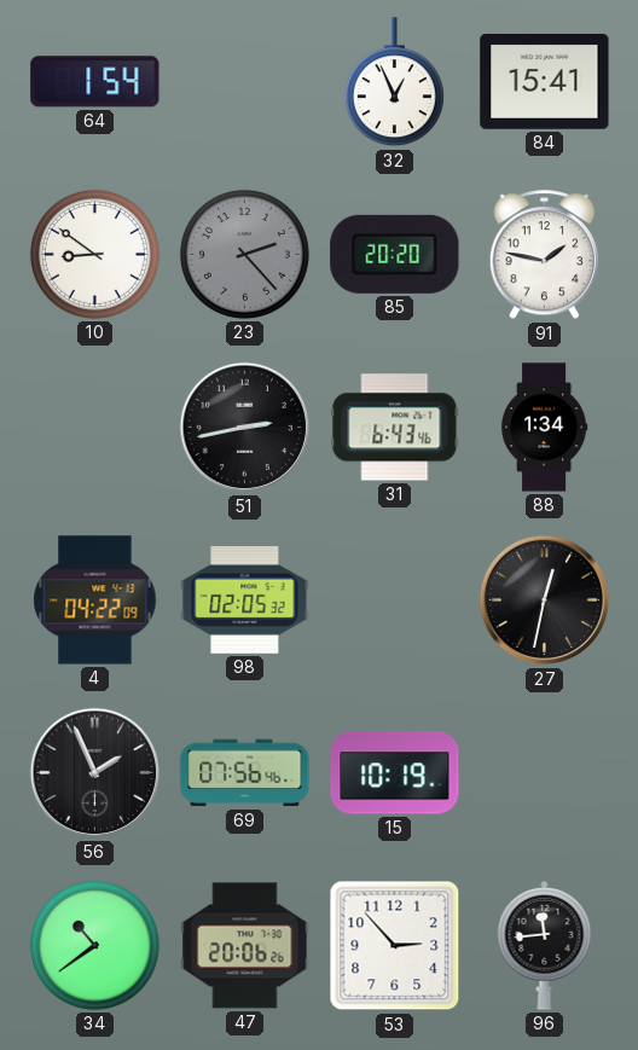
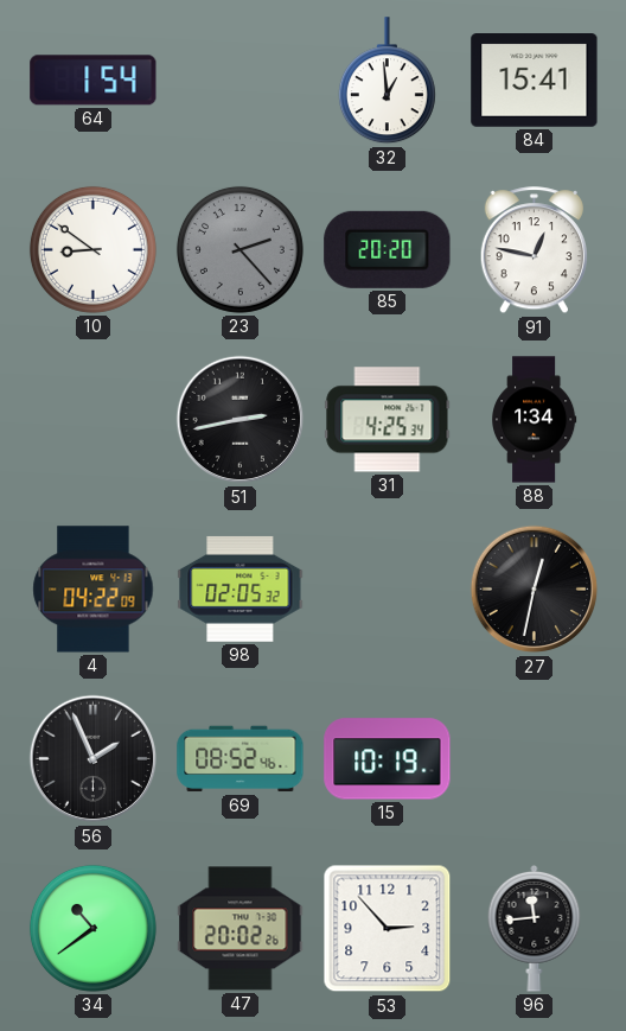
32: 12:56 -> 12:59 (387, 81)
91: 1:47 -> 12:47 (534, 250)
31: 6:43 -> 4:25 (388, 420)
69: 07:56 -> 08:52 (241, 759)
47: 20:06 -> 20:02 (241, 929)
